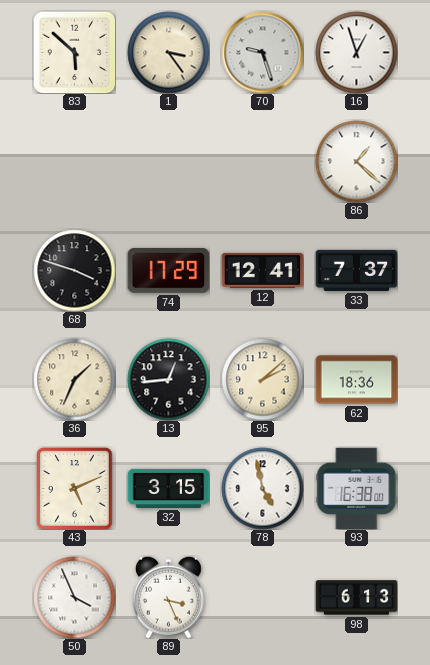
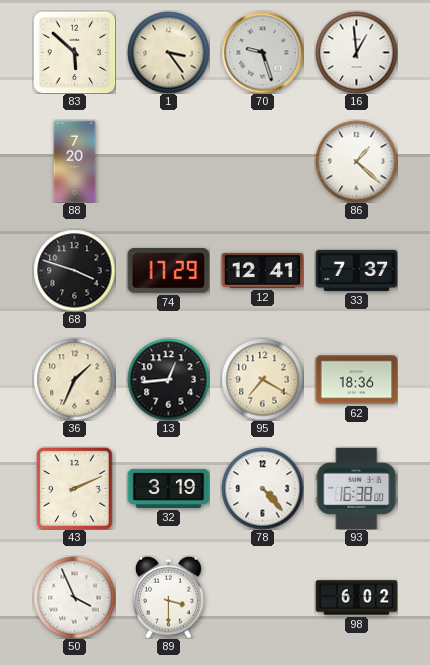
16: 12:57 -> 12:59 (356, 52)
88: none -> 7:20 (75, 161)
95: 2:08 -> 7:20 (262, 379)
43: 5:11 -> 2:11 (75, 488)
32: 3:15 -> 3:19 (168, 488)
78: 4:58 -> 4:23 (262, 488)
89: 3:26 -> 3:30 (169, 597)
98: 6:13 -> 6:02 (356, 598)
